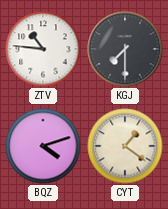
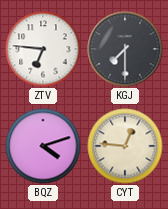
ZTV: 10:46 -> 6:46 (43, 49)
CYT: 1:21 -> 12:46 (125, 146)
